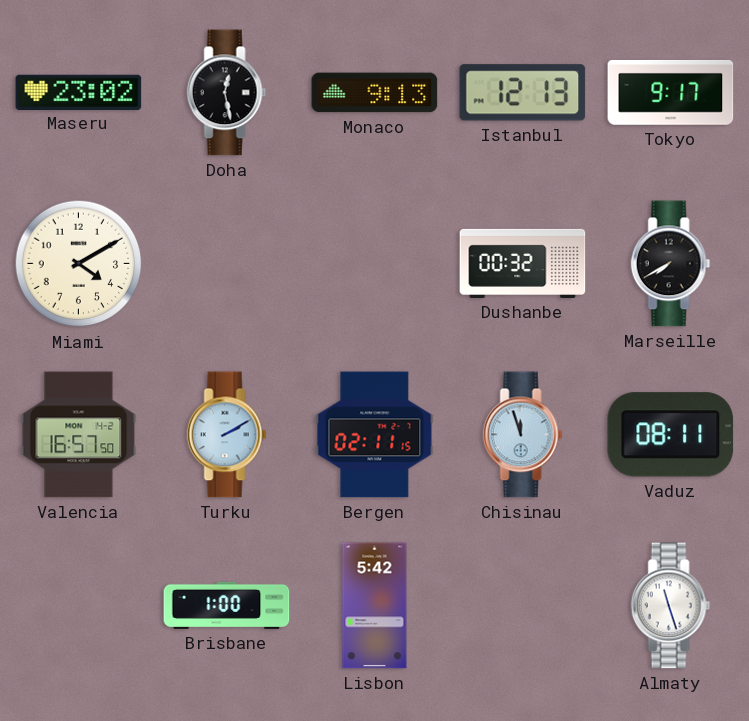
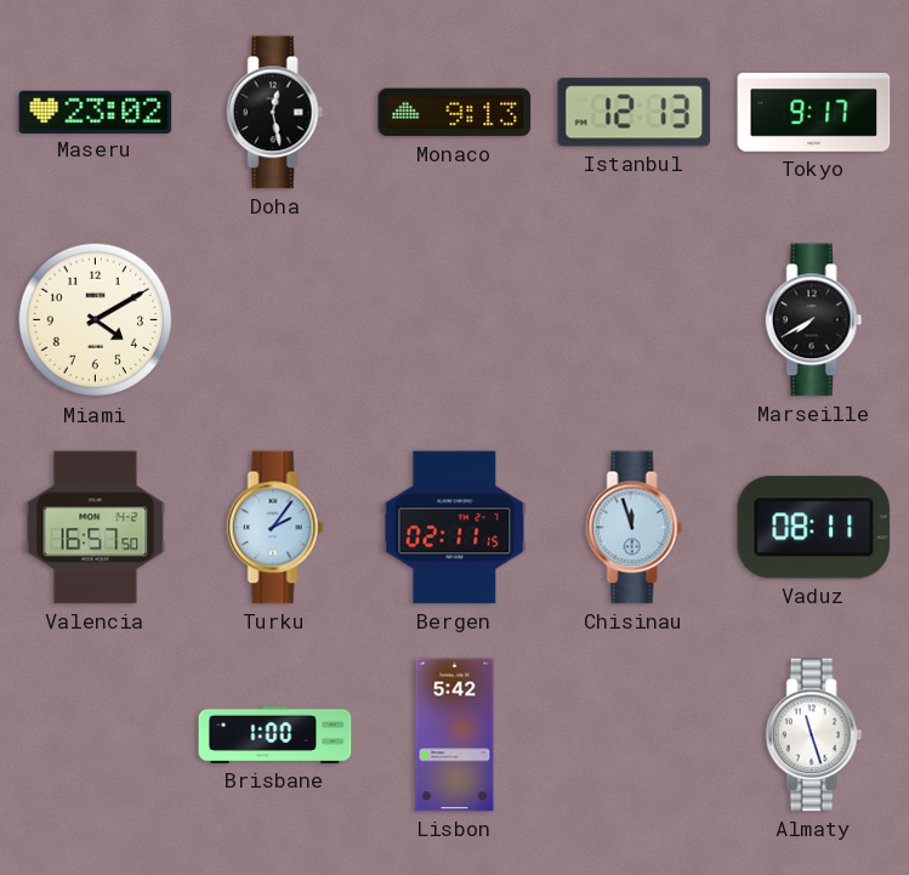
Dushanbe: 00:32 -> none (523, 263)
Turku: 2:10 -> 2:06 (275, 528)
